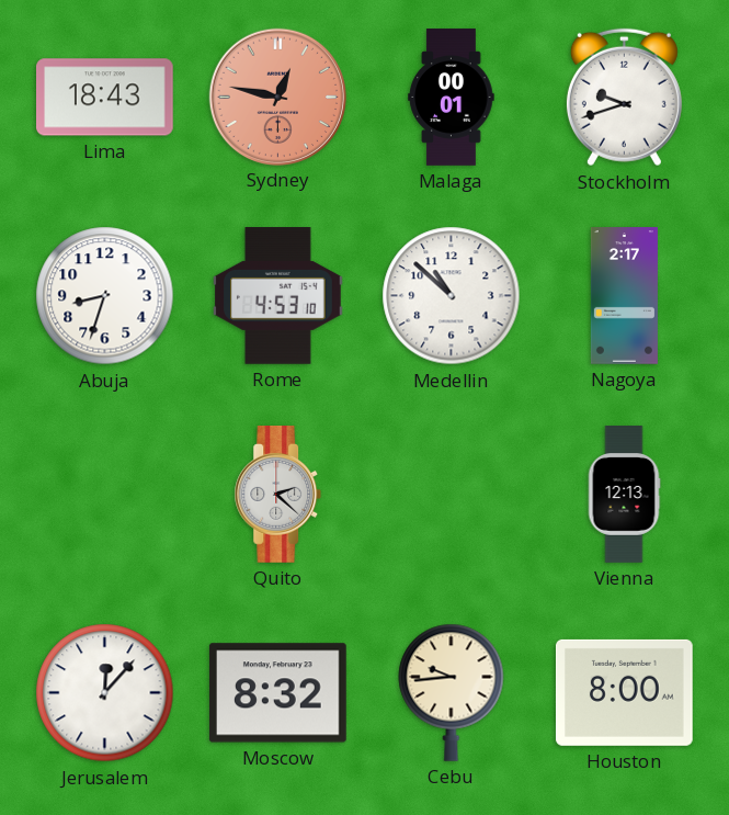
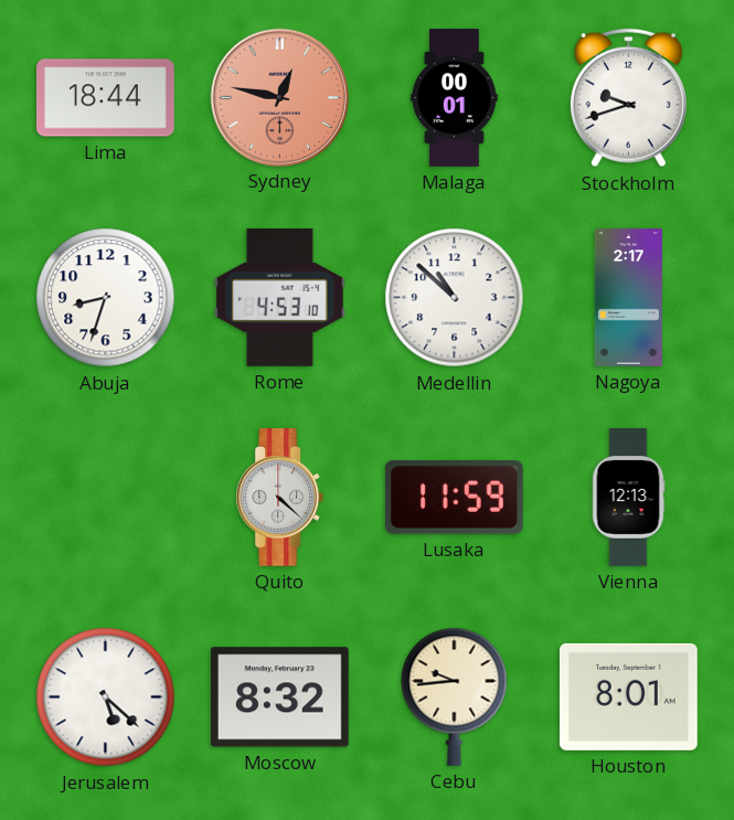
Lima: 18:43 -> 18:44 (106, 98)
Quito: 2:22 -> 4:22 (280, 498)
Lusaka: none -> 11:59 (454, 498)
Jerusalem: 12:07 -> 5:22 (106, 697)
Houston: 8:00 -> 8:01 (628, 696)
